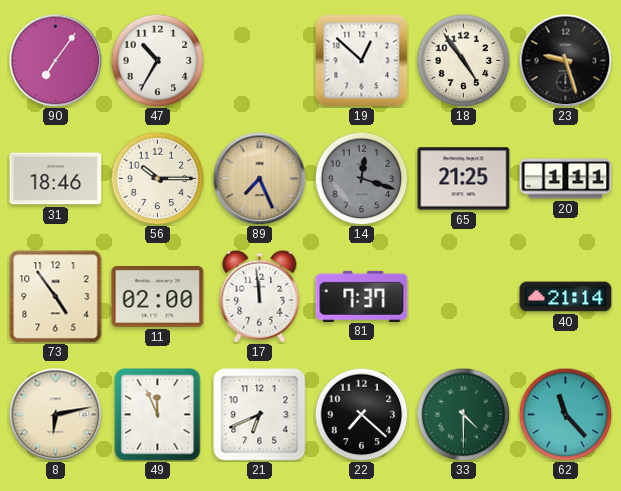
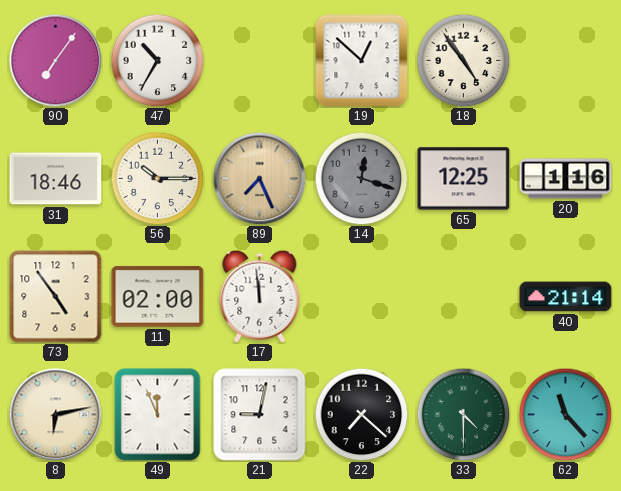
23: 9:27 -> none (565, 60)
65: 21:25 -> 12:25 (464, 179)
20: 1:11 -> 1:16 (566, 179)
81: 7:37 -> none (362, 296)
21: 6:41 -> 9:02 (260, 415)
